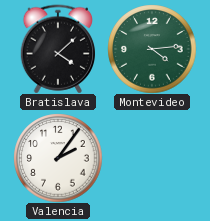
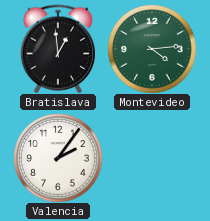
Bratislava: 4:08 -> 12:59 (57, 49)
